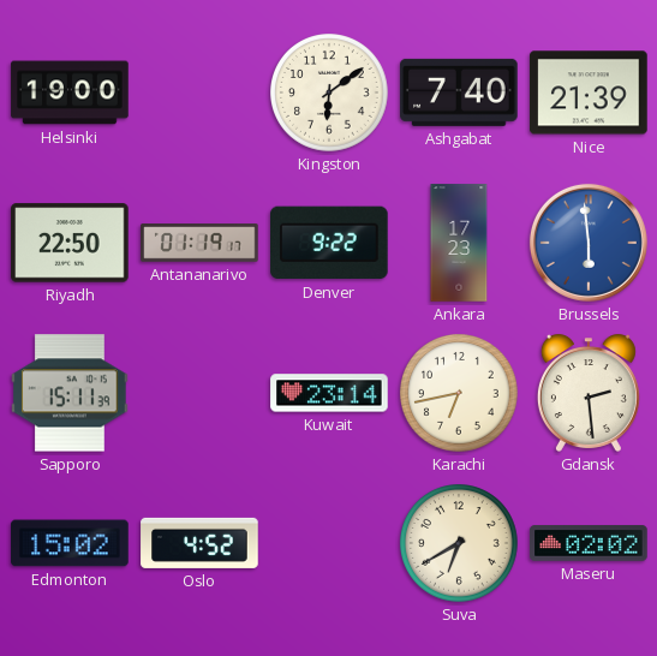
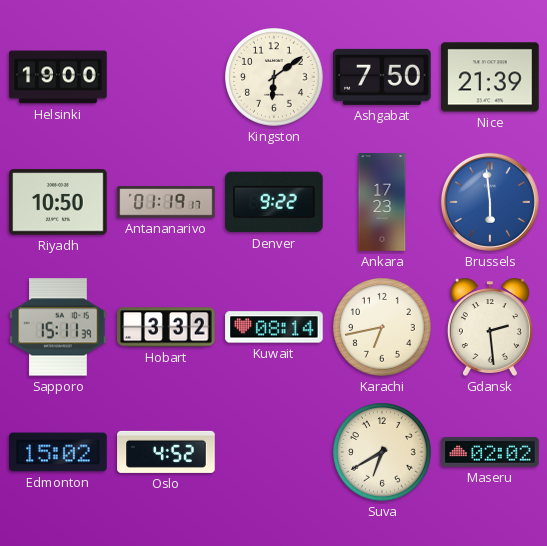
Ashgabat: 7:40 -> 7:50 (382, 77)
Riyadh: 22:50 -> 10:50 (58, 202)
Hobart: none -> 3:32 (166, 327)
Kuwait: 23:14 -> 08:14 (274, 327)
